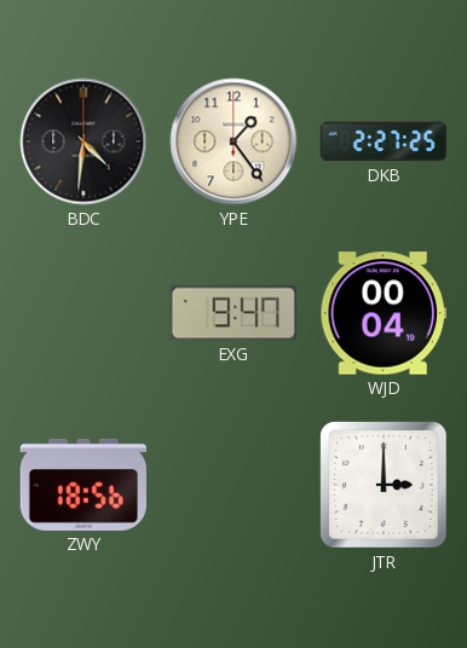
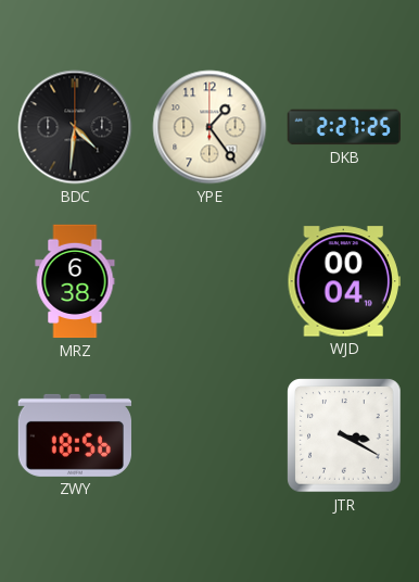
MRZ: none -> 6:38 (75, 281)
EXG: 9:47 -> none (234, 313)
JTR: 3:00 -> 3:20 (344, 435)
